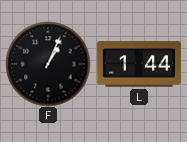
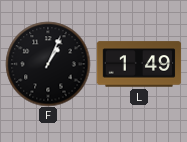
L: 1:44 -> 1:49 (139, 64)
